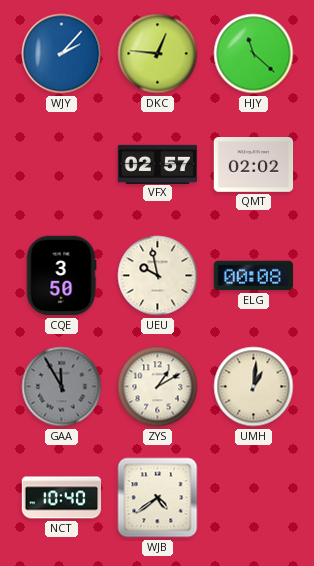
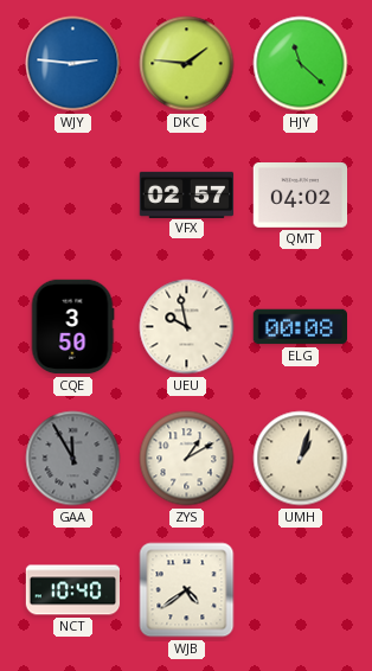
WJY: 2:07 -> 2:46 (73, 64)
DKC: 12:46 -> 1:46 (187, 64)
QMT: 02:02 -> 04:02 (301, 196)
UMH: 1:01 -> 1:03 (301, 459)
